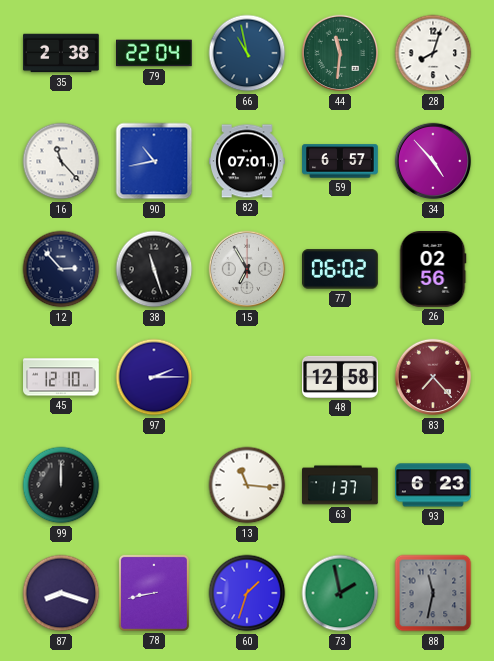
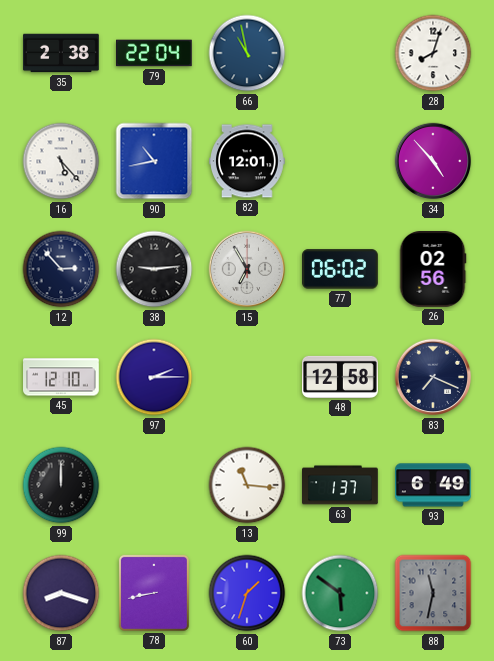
44: 11:31 -> none (340, 53)
16: 11:23 -> 5:23 (61, 161)
82: 07:01 -> 12:01 (248, 161)
59: 6:57 -> none (340, 161)
38: 11:27 -> 9:14 (154, 269)
83: 7:23 -> 7:19 (433, 377)
83 dial: burgundy -> navy (433, 377)
93: 6:23 -> 6:49 (434, 485)
73: 1:58 -> 5:51 (340, 593)
